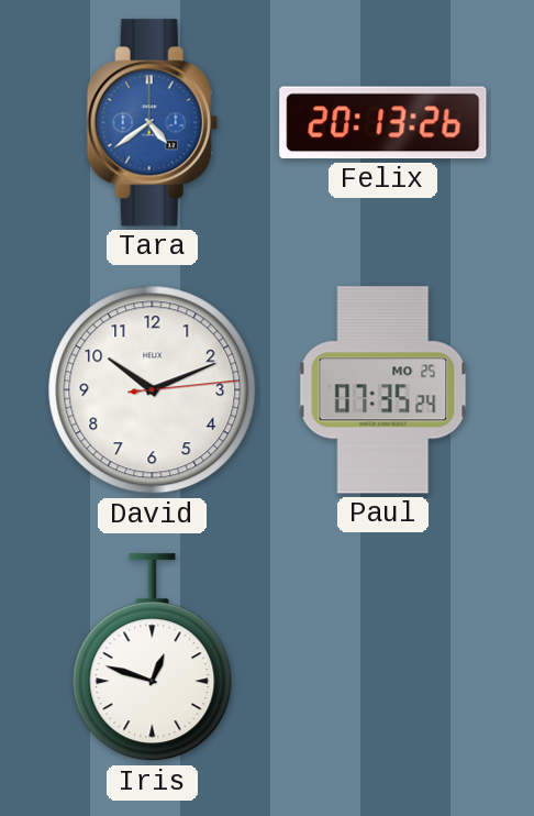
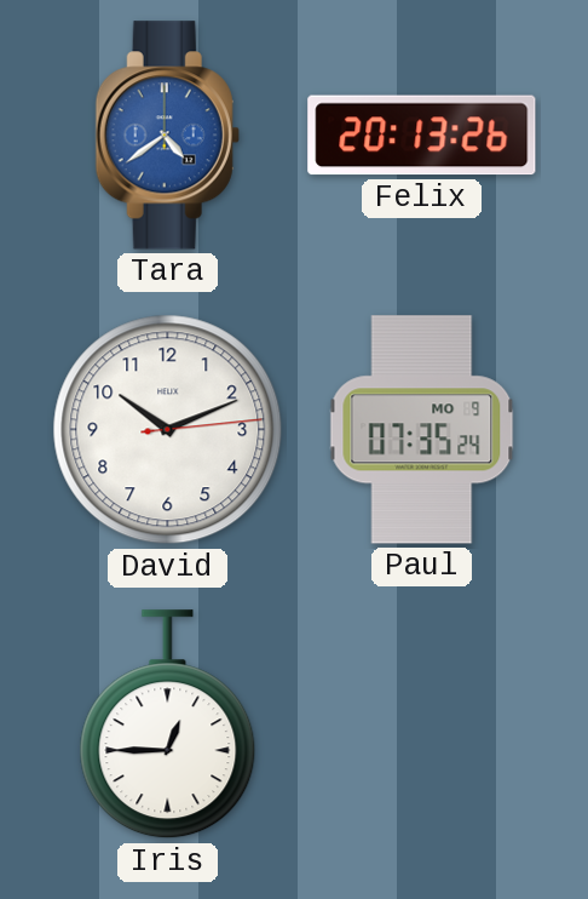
Paul date: MO 25 -> MO 9 (422, 430)
Iris: 12:48 -> 12:45 (168, 725)
